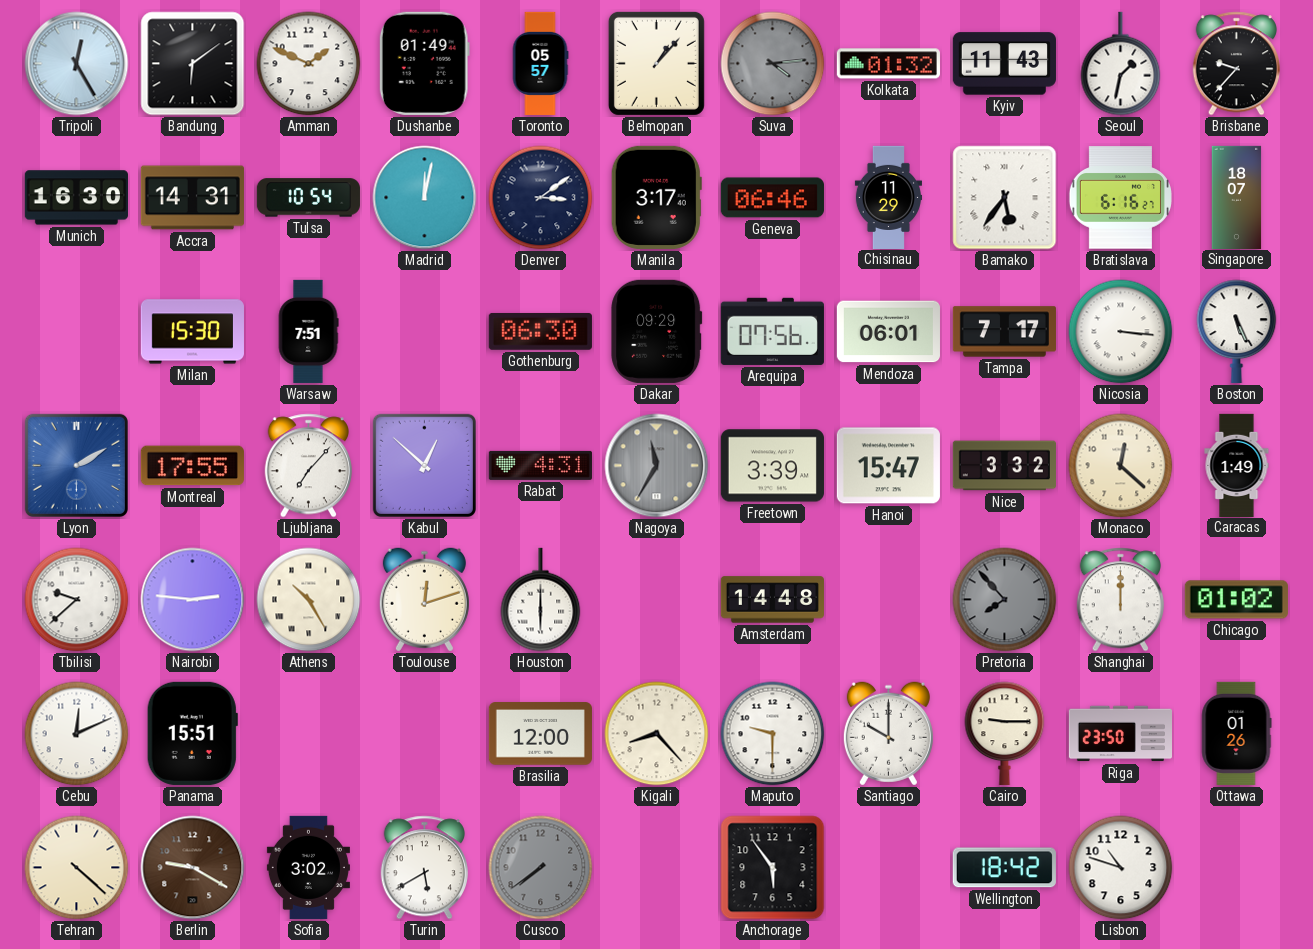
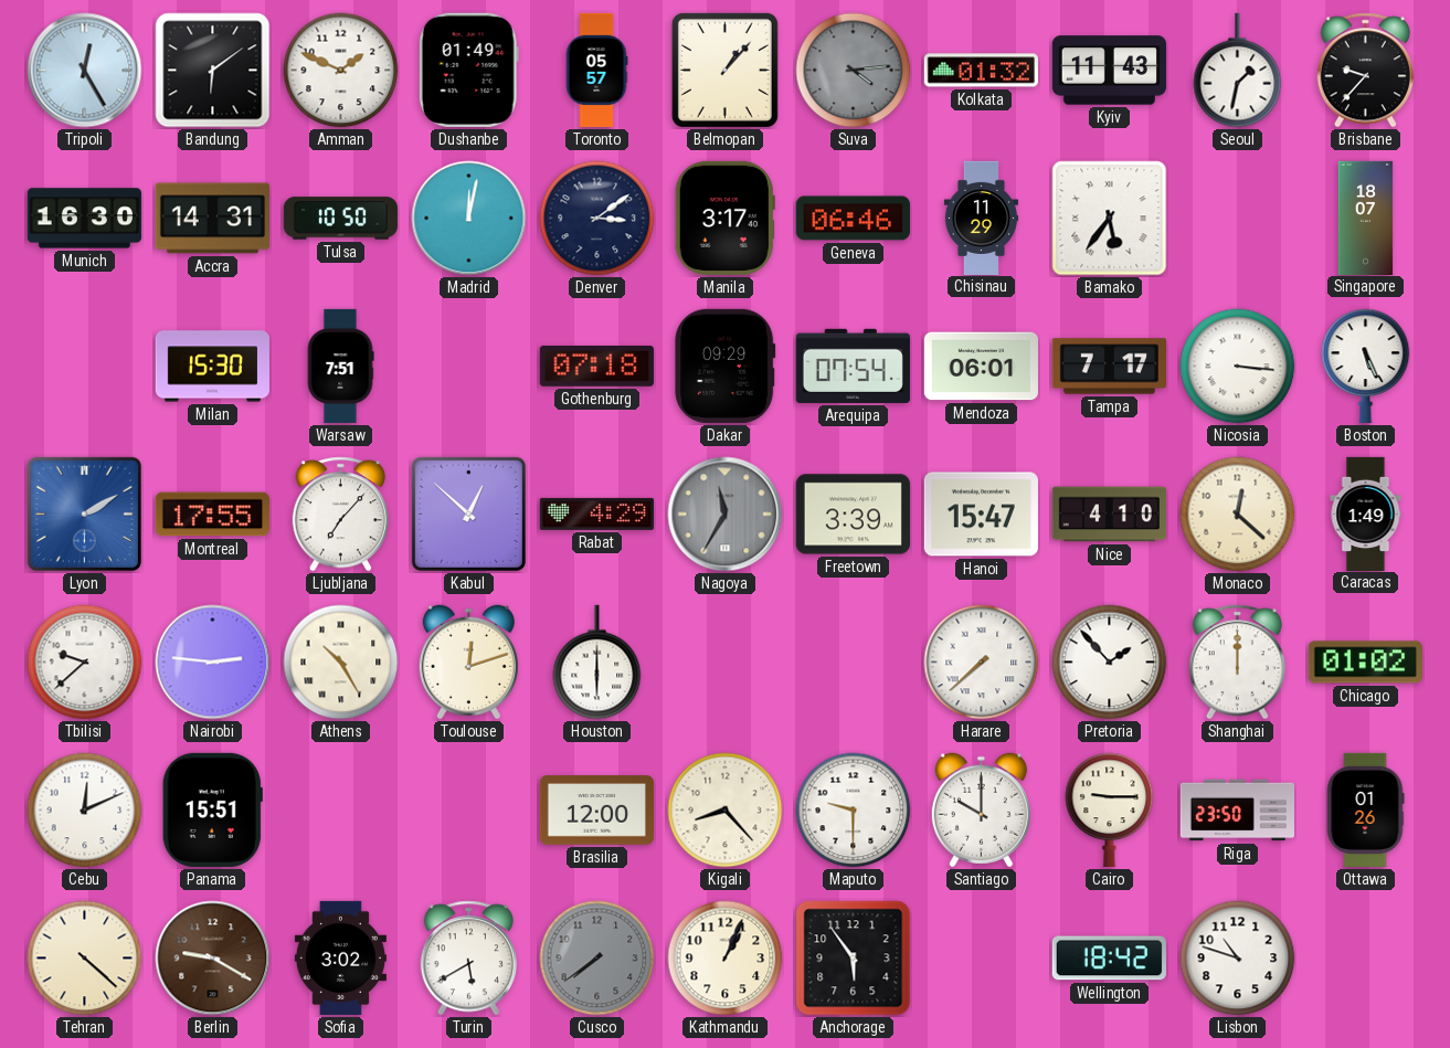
Tulsa: 10:54 -> 10:50 (340, 219)
Bratislava: 6:16 -> none (1120, 198)
Gothenburg: 06:30 -> 07:18 (596, 367)
Arequipa: 07:56 -> 07:54 (853, 366)
Rabat: 4:31 -> 4:29 (596, 514)
Nice: 3:32 -> 4:10 (1109, 515)
Amsterdam: 14:48 -> none (772, 600)
Harare: none -> 7:38 (982, 663)
Pretoria: 7:53 -> 1:53 (1110, 663)
Pretoria dial: grey -> white (1110, 663)
Kathmandu: none -> 1:04 (726, 959)
